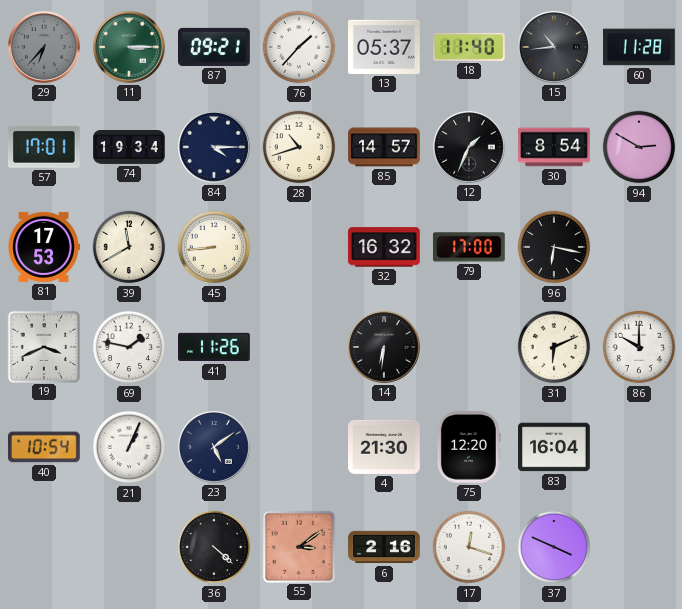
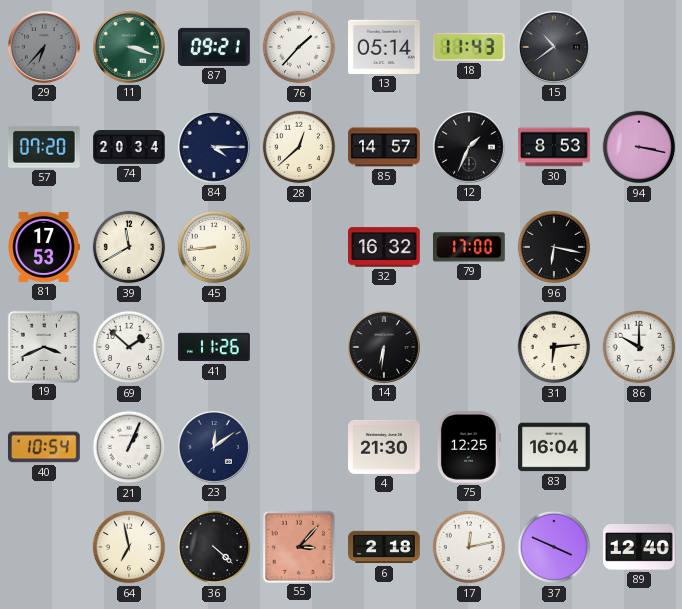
11: 3:15 -> 3:18 (129, 47)
13: 05:37 -> 05:14 (385, 47)
18: 11:40 -> 11:43 (469, 47)
15: 10:44 -> 10:39 (554, 47)
60: 11:28 -> none (639, 47)
57: 17:01 -> 07:20 (44, 147)
74: 19:34 -> 20:34 (129, 148)
28: 10:42 -> 12:38 (299, 147)
30: 8:54 -> 8:53 (554, 147)
94: 2:50 -> 3:17 (639, 147)
69: 1:47 -> 1:52 (129, 347)
31: 6:11 -> 6:14 (554, 347)
23: 5:09 -> 12:09 (214, 447)
75: 12:20 -> 12:25 (469, 448)
64: none -> 6:58 (129, 547)
55: 3:09 -> 3:07 (298, 546)
6: 2:16 -> 2:18 (384, 547)
17: 12:18 -> 12:13 (469, 547)
89: none -> 12:40 (639, 548)
